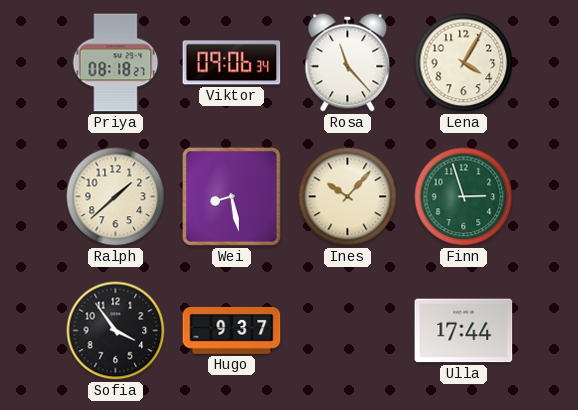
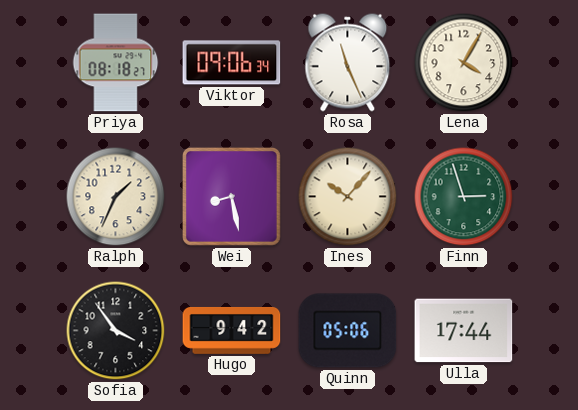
Rosa: 11:23 -> 11:26 (348, 63)
Ralph: 1:38 -> 1:34 (116, 197)
Hugo: 9:37 -> 9:42 (232, 330)
Quinn: none -> 05:06 (348, 331)
